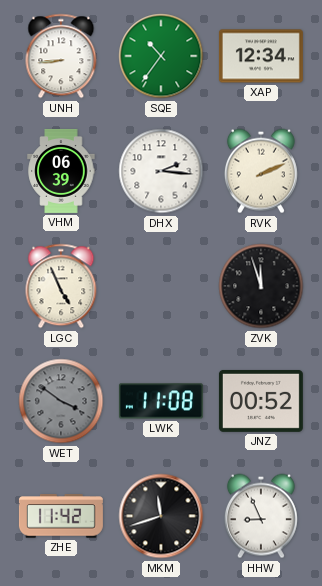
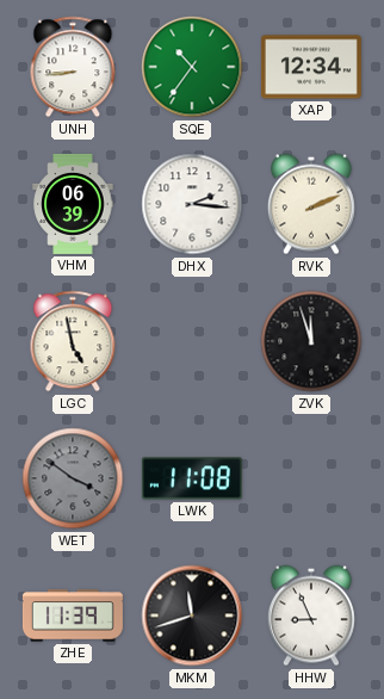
LGC: 4:56 -> 4:58 (73, 341)
JNZ: 00:52 -> none (261, 401)
ZHE: 11:42 -> 11:39 (73, 616)
